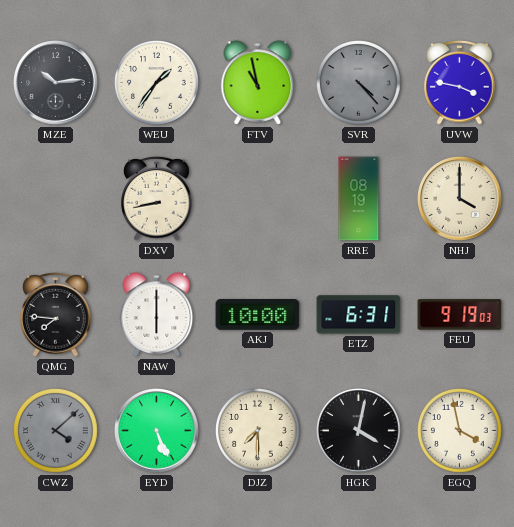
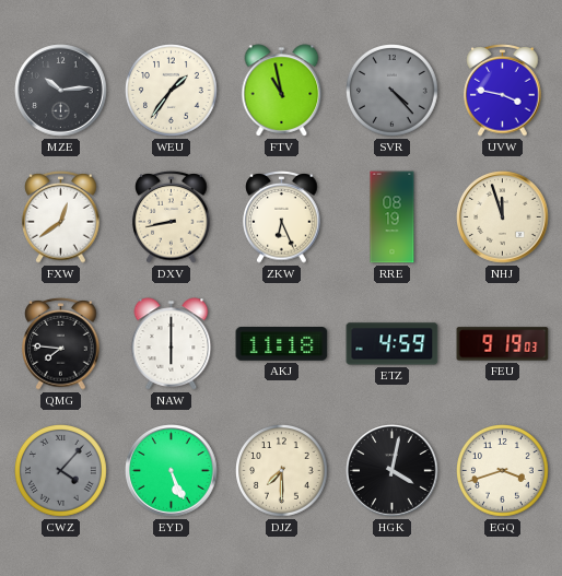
FXW: none -> 12:39 (61, 218)
ZKW: none -> 6:26 (282, 218)
NHJ: 4:00 -> 11:57 (503, 218)
AKJ: 10:00 -> 11:18 (282, 344)
ETZ: 6:31 -> 4:59 (393, 344)
CWZ: 4:08 -> 4:07 (61, 471)
EGQ: 3:58 -> 3:42 (503, 471)
